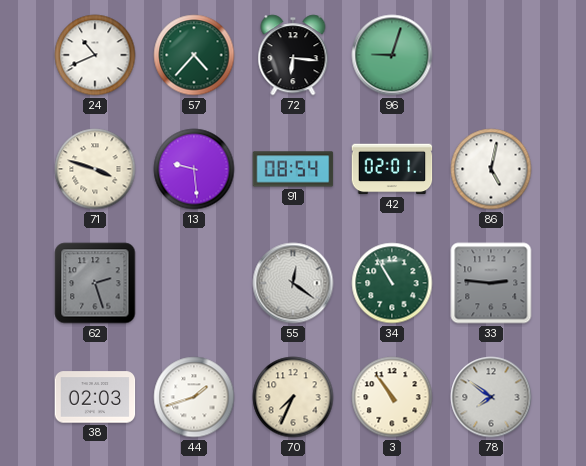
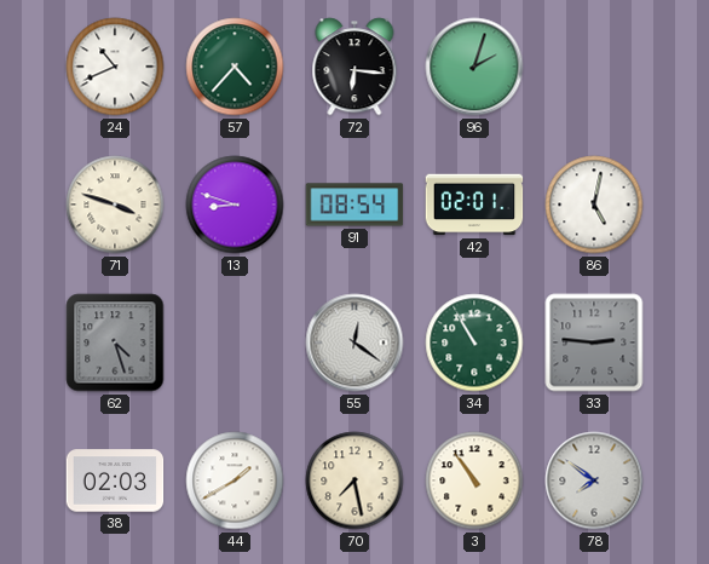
96: 9:03 -> 2:03 (474, 67)
13: 9:29 -> 8:48 (235, 205)
62: 2:27 -> 4:27 (115, 343)
44: 1:42 -> 1:40 (235, 480)
70: 7:34 -> 7:28 (354, 480)
